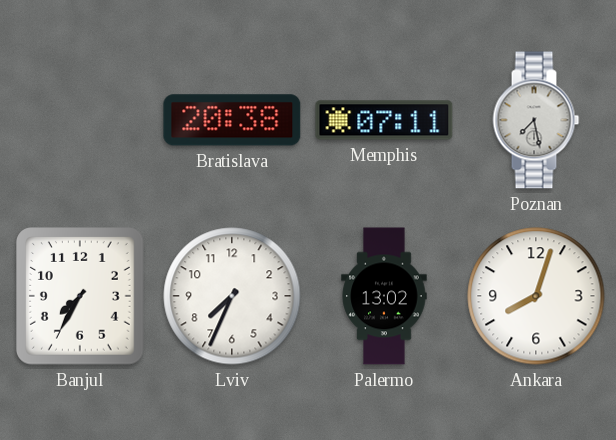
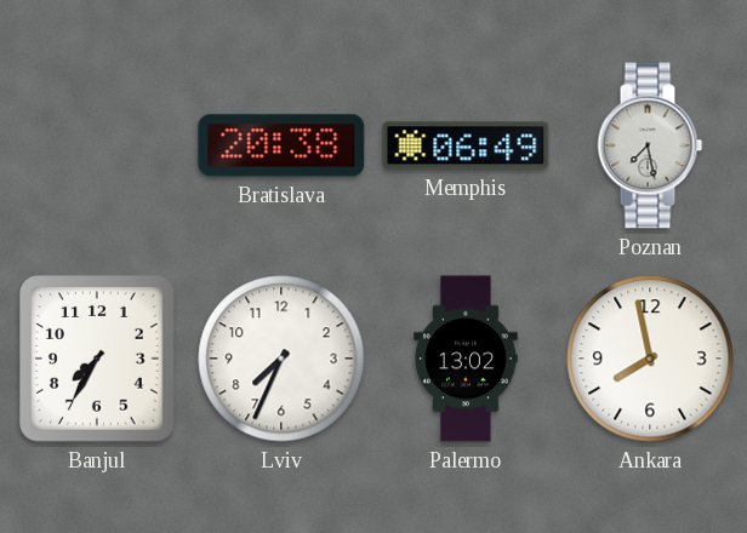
Memphis: 07:11 -> 06:49 (466, 145)
Ankara: 8:03 -> 7:58 (650, 359)
